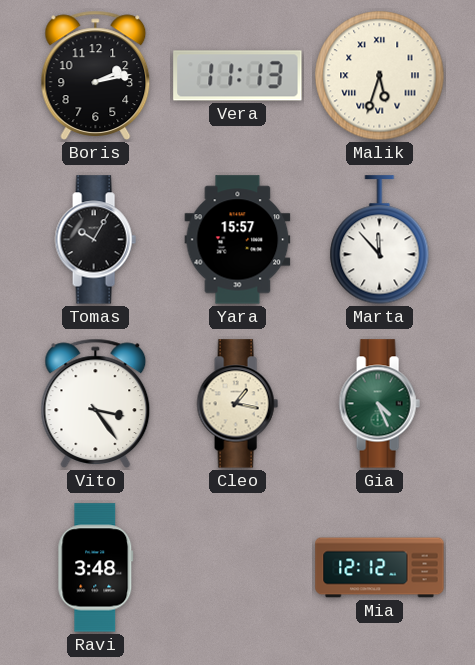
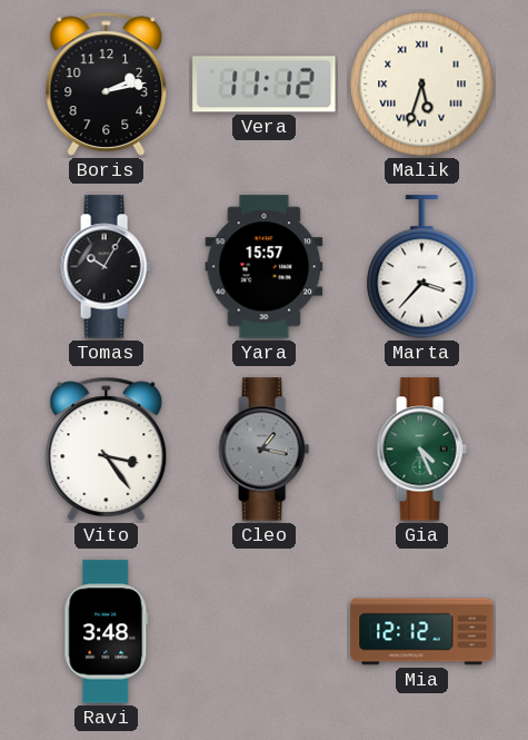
Vera: 11:13 -> 11:12 (265, 85)
Marta: 11:53 -> 3:37 (422, 267)
Cleo dial: cream -> grey (263, 450)
